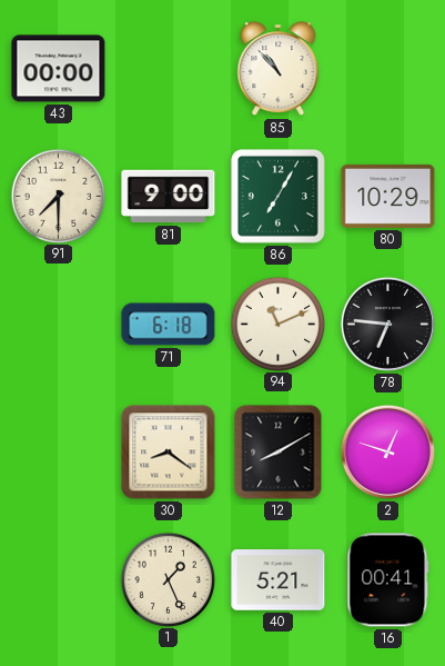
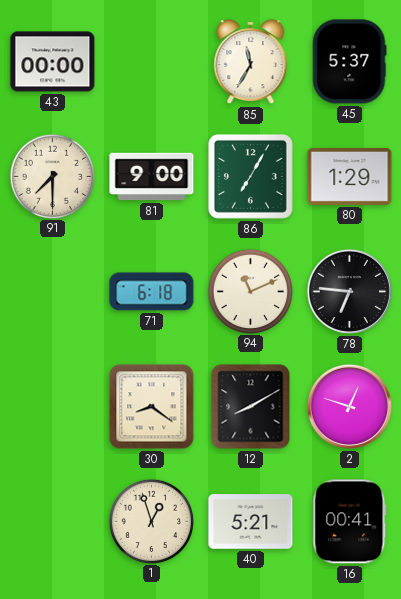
85: 10:53 -> 11:35 (251, 62)
45: none -> 5:37 (349, 62)
80: 10:29 -> 1:29 (350, 176)
1: 1:26 -> 12:57 (151, 521)
